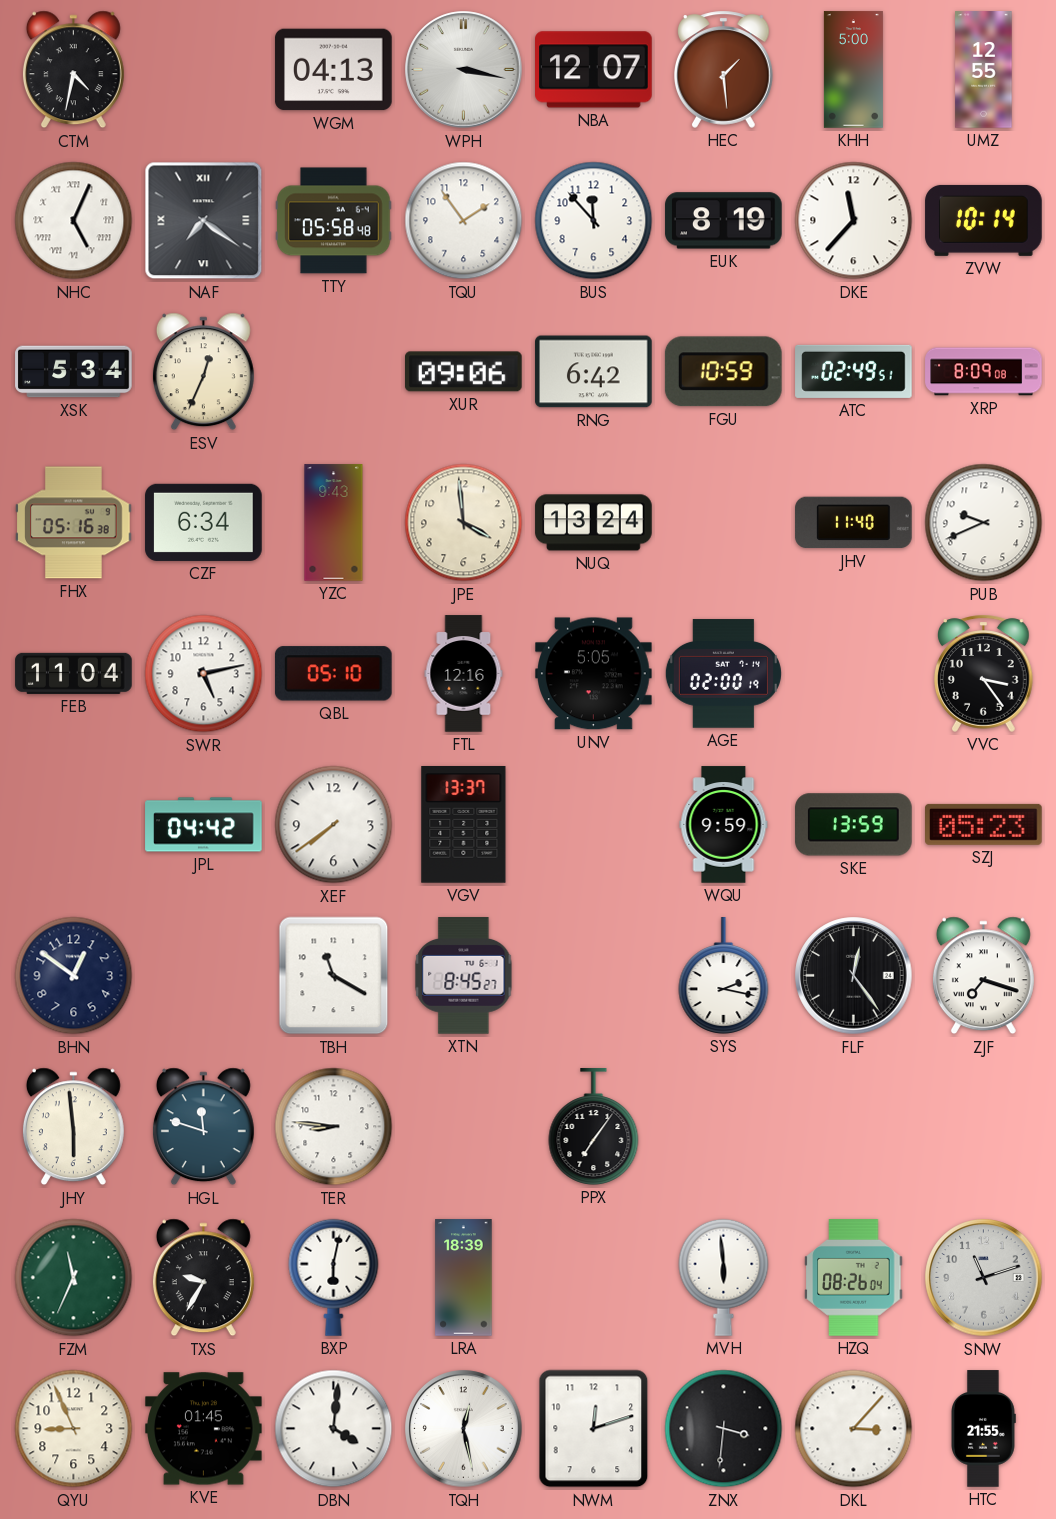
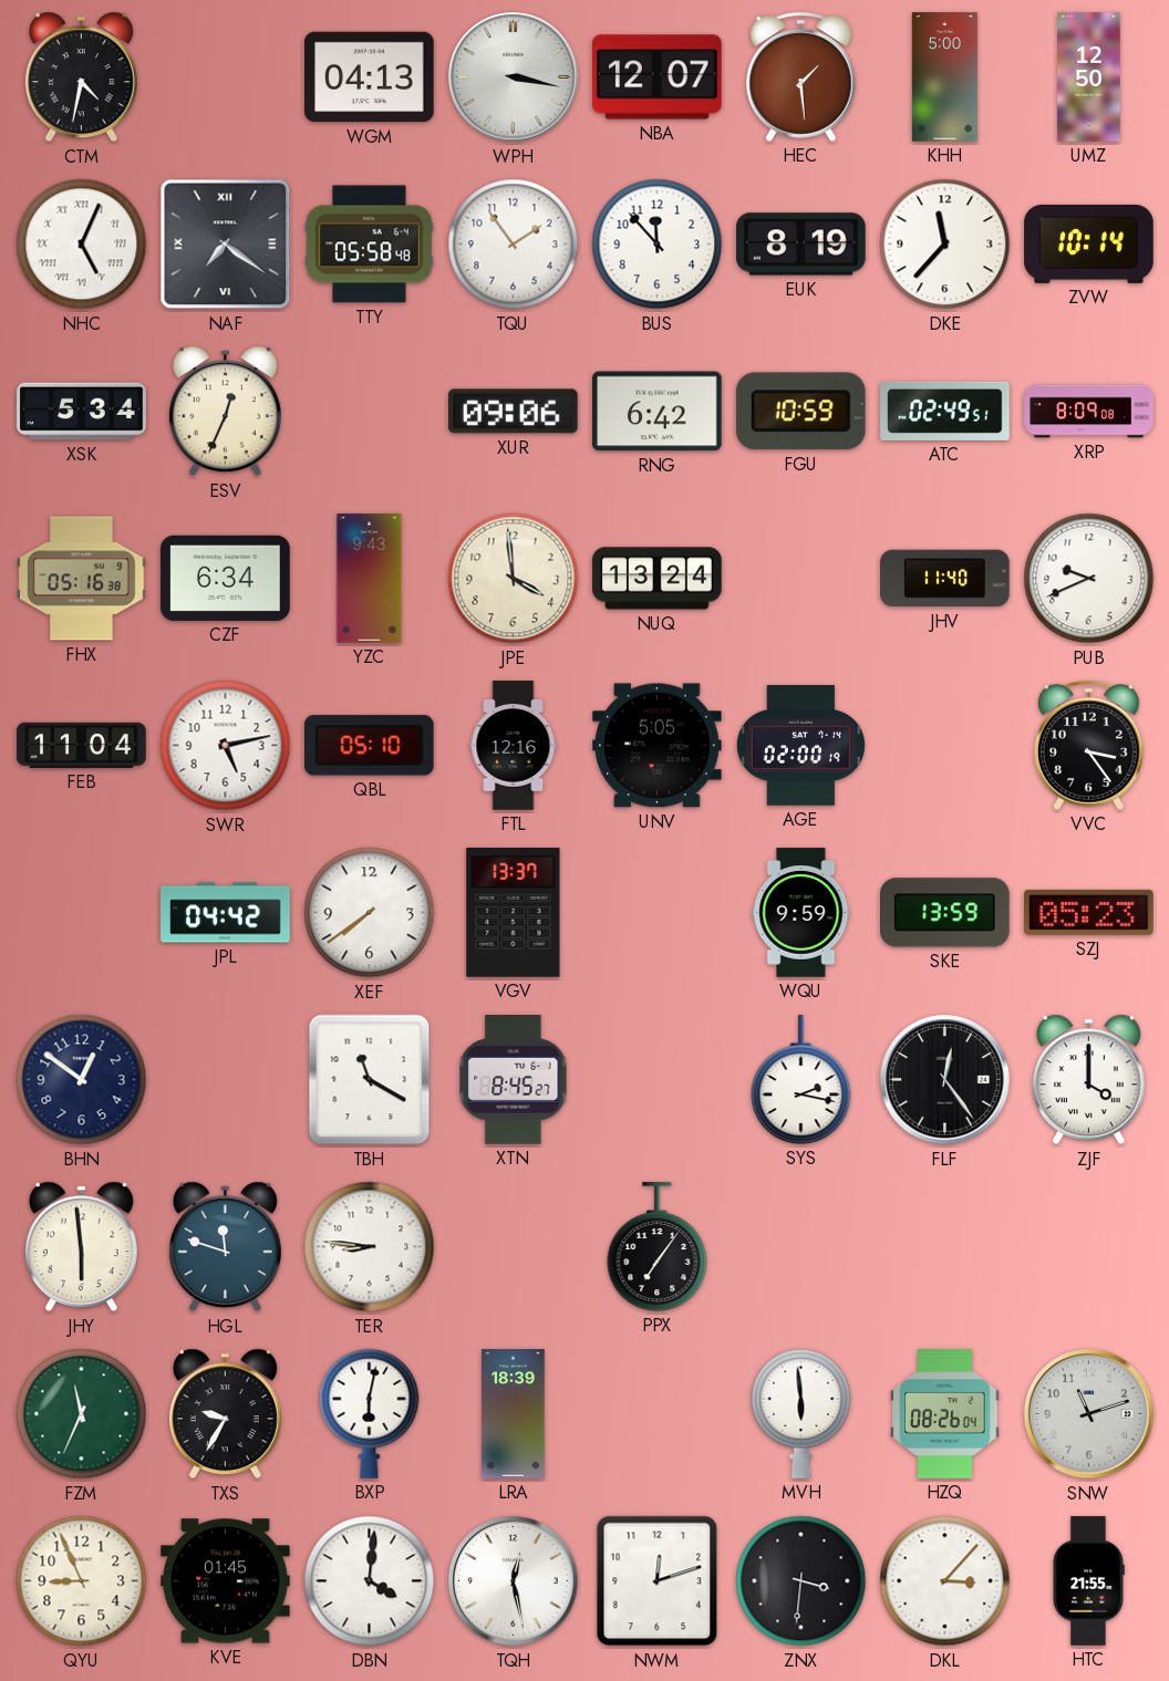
UMZ: 12:55 -> 12:50 (1089, 77)
ZJF: 7:18 -> 4:00 (1088, 1080)
